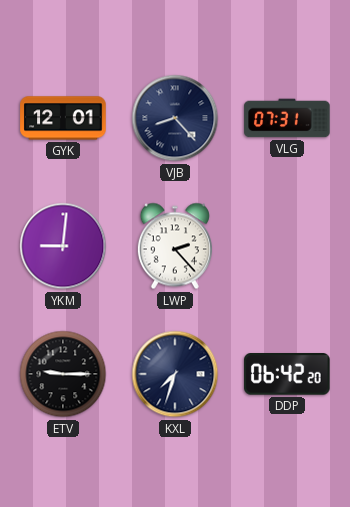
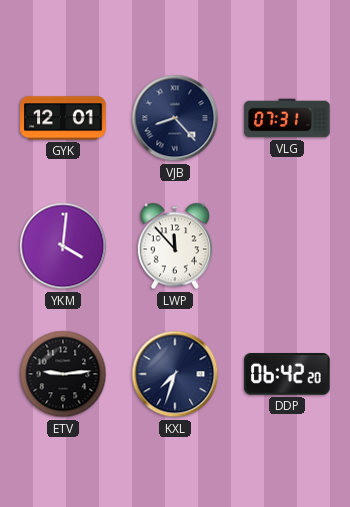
YKM: 9:01 -> 4:01 (63, 246)
LWP: 2:23 -> 11:53 (175, 246)
ETV: 9:15 -> 9:14 (63, 374)
